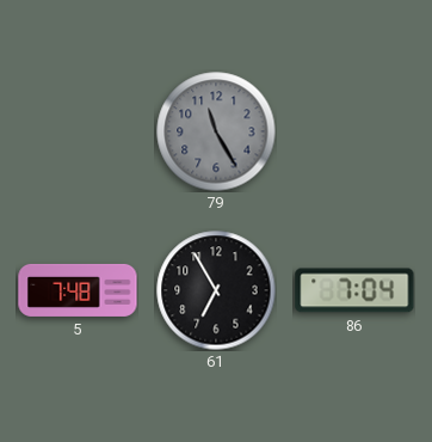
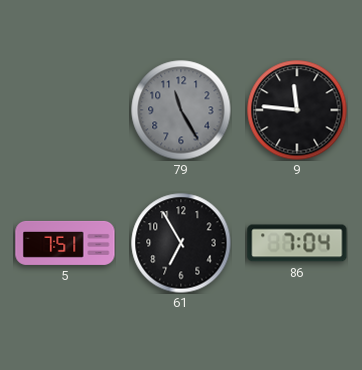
9: none -> 11:46 (297, 110)
5: 7:48 -> 7:51 (65, 243)
